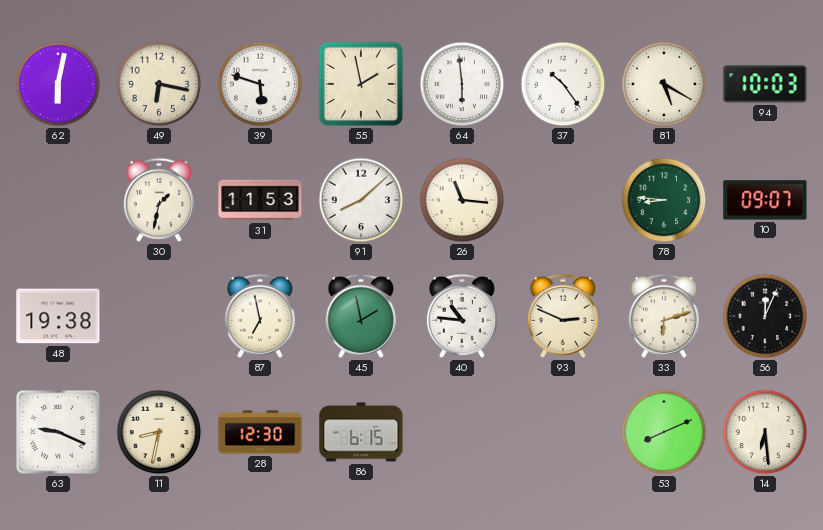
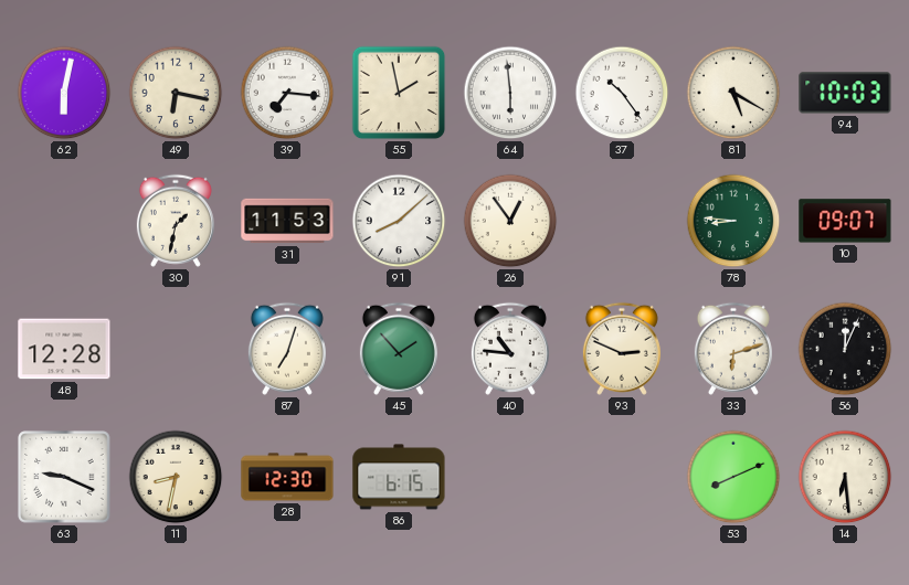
39: 5:48 -> 7:16 (287, 93)
26: 11:16 -> 12:54 (510, 221)
48: 19:38 -> 12:28 (64, 349)
87: 6:58 -> 7:03 (287, 349)
45: 1:58 -> 1:53 (399, 349)
